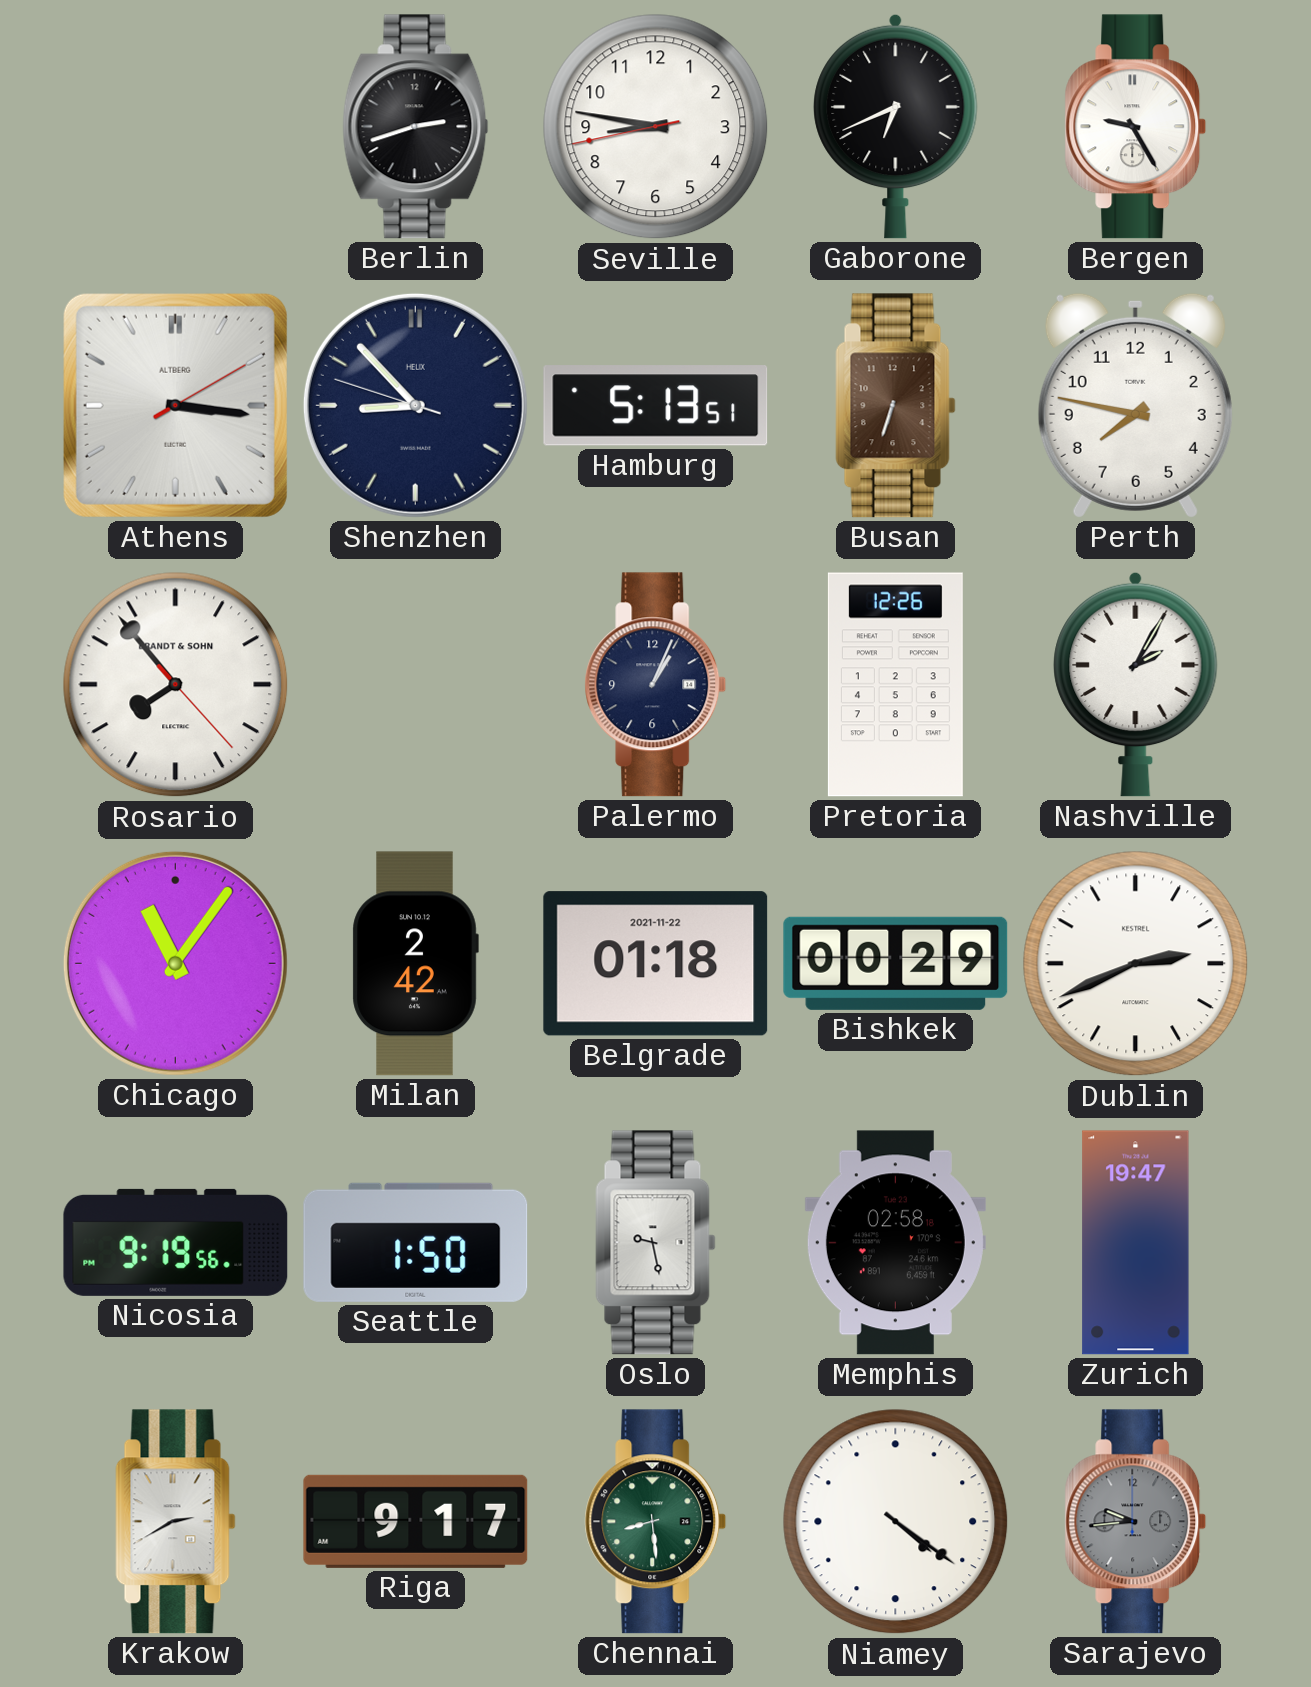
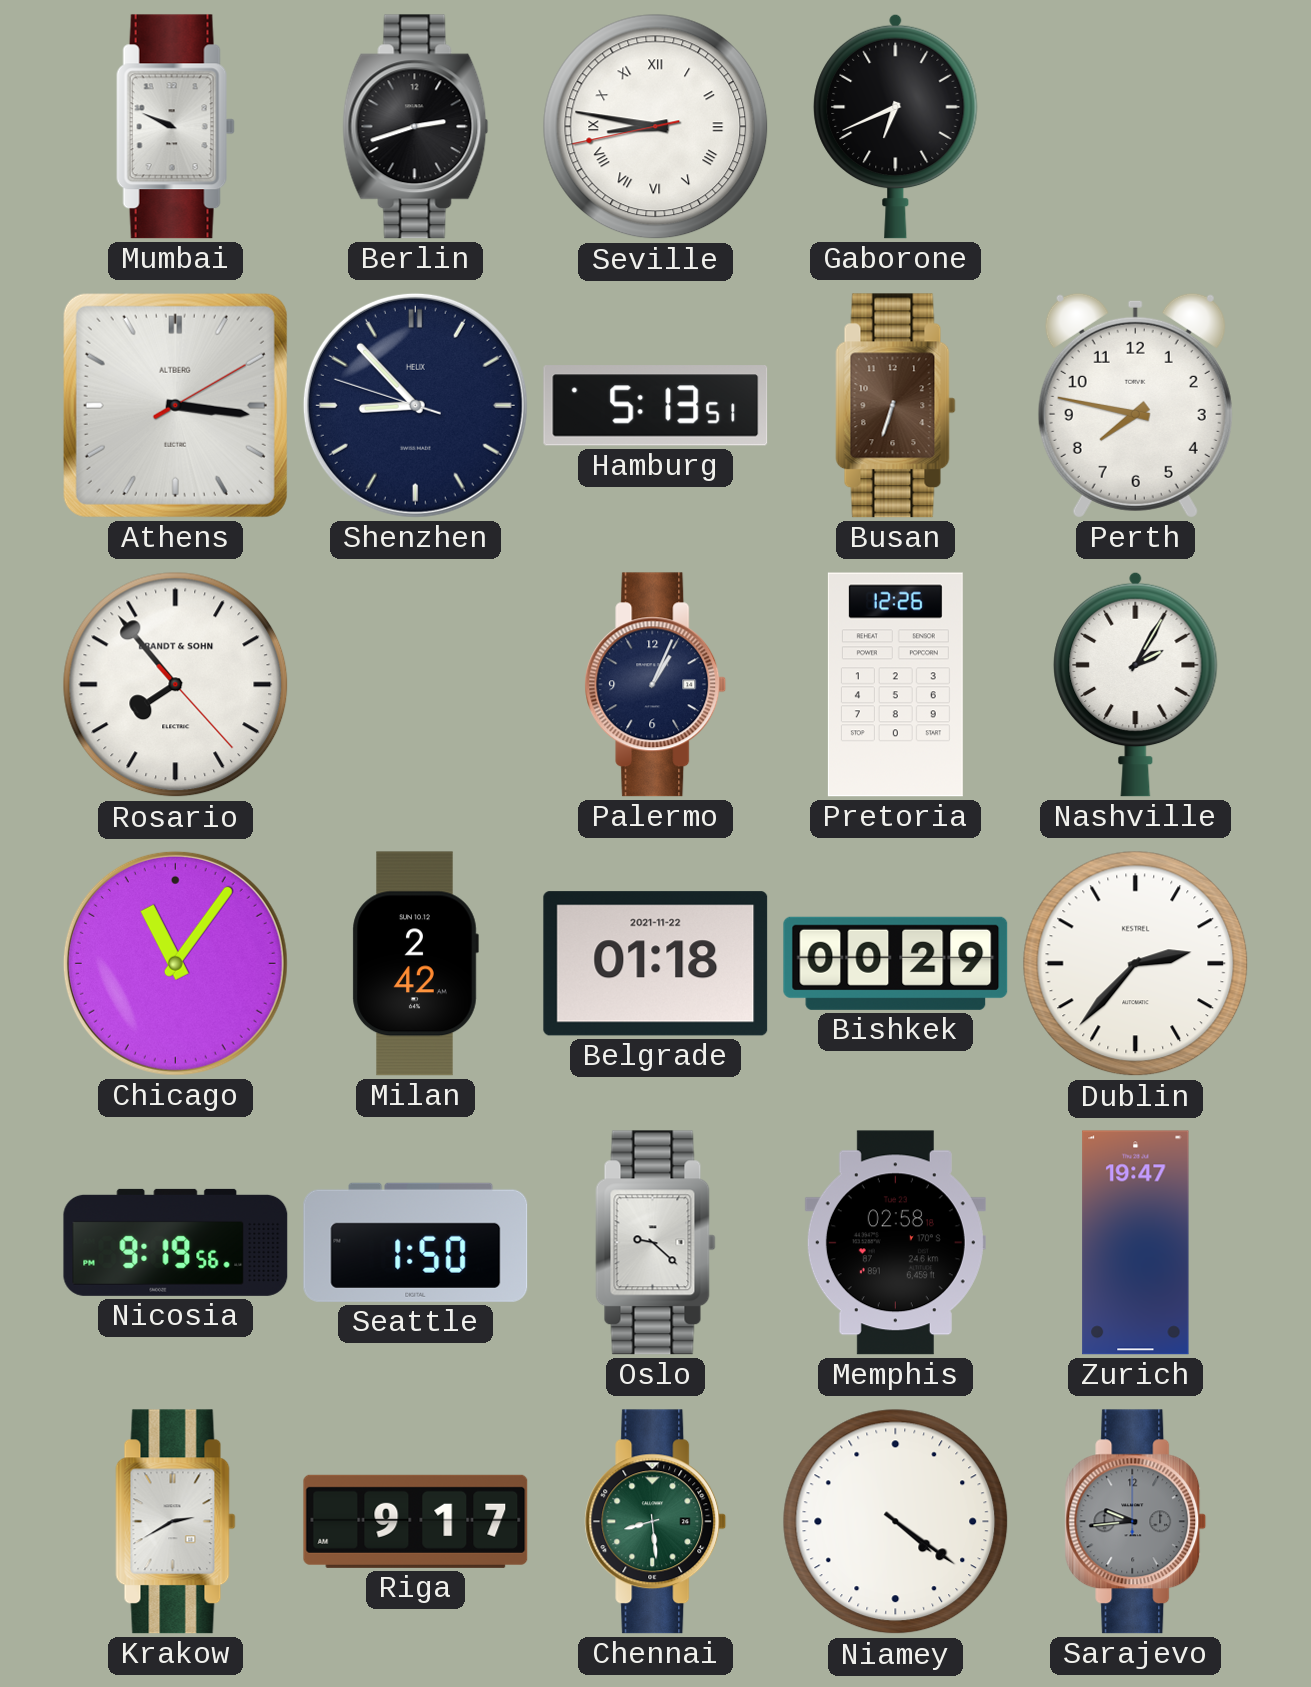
Mumbai: none -> 9:49 (175, 127)
Seville numerals: Arabic -> Roman (656, 127)
Bergen: 9:25 -> none (1136, 127)
Dublin: 2:41 -> 2:37 (1136, 964)
Oslo: 9:28 -> 9:22 (656, 1243)
